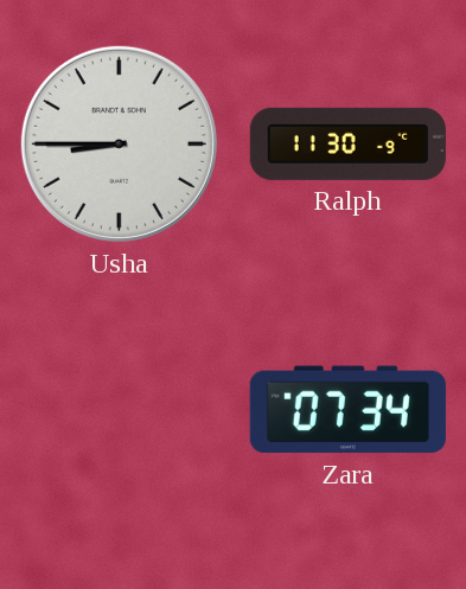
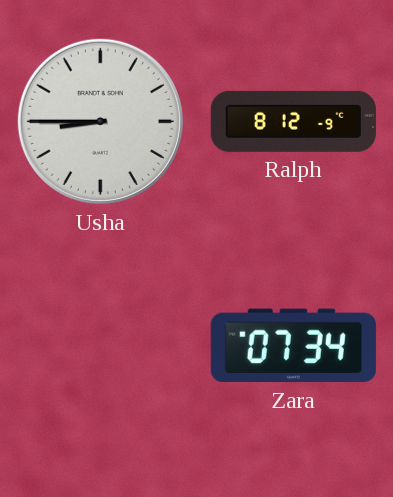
Ralph: 11:30 -> 8:12 (293, 121)
